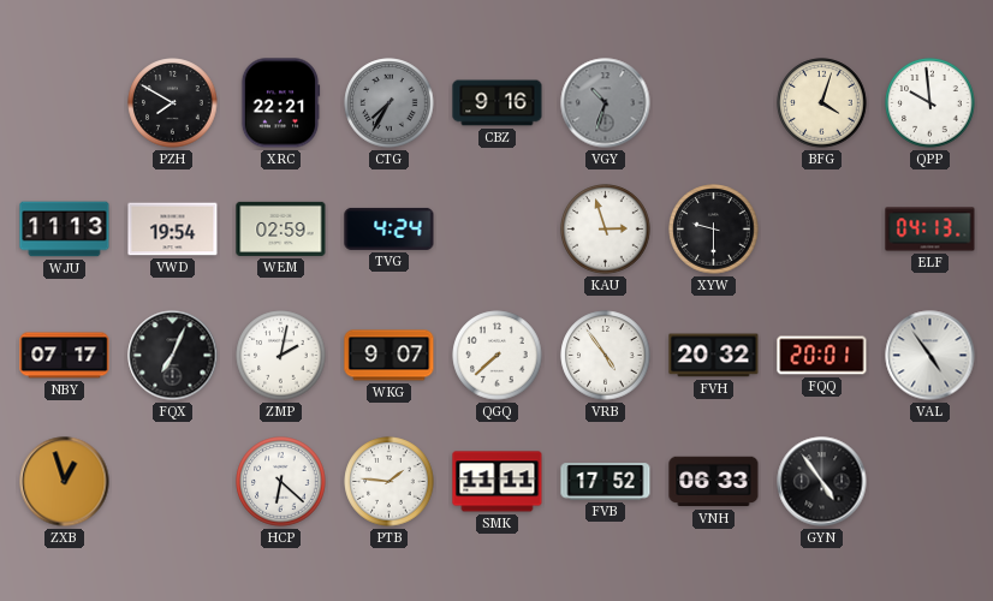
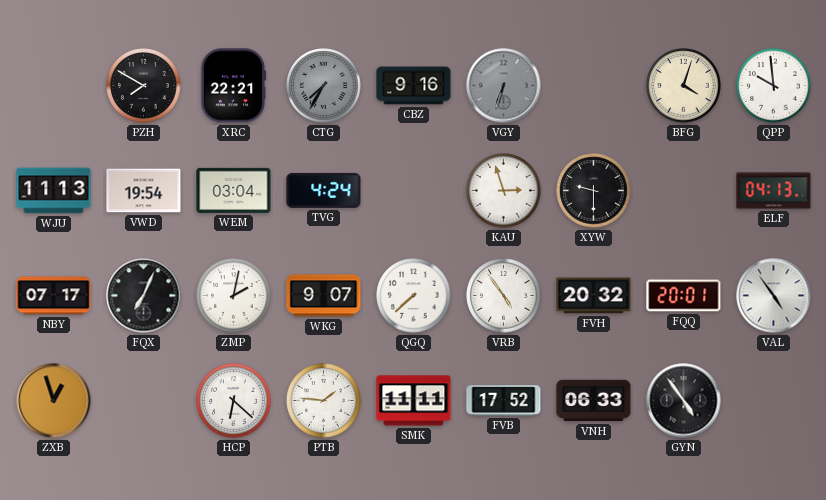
VGY: 10:33 -> 6:33 (504, 86)
WEM: 02:59 -> 03:04 (234, 190)
